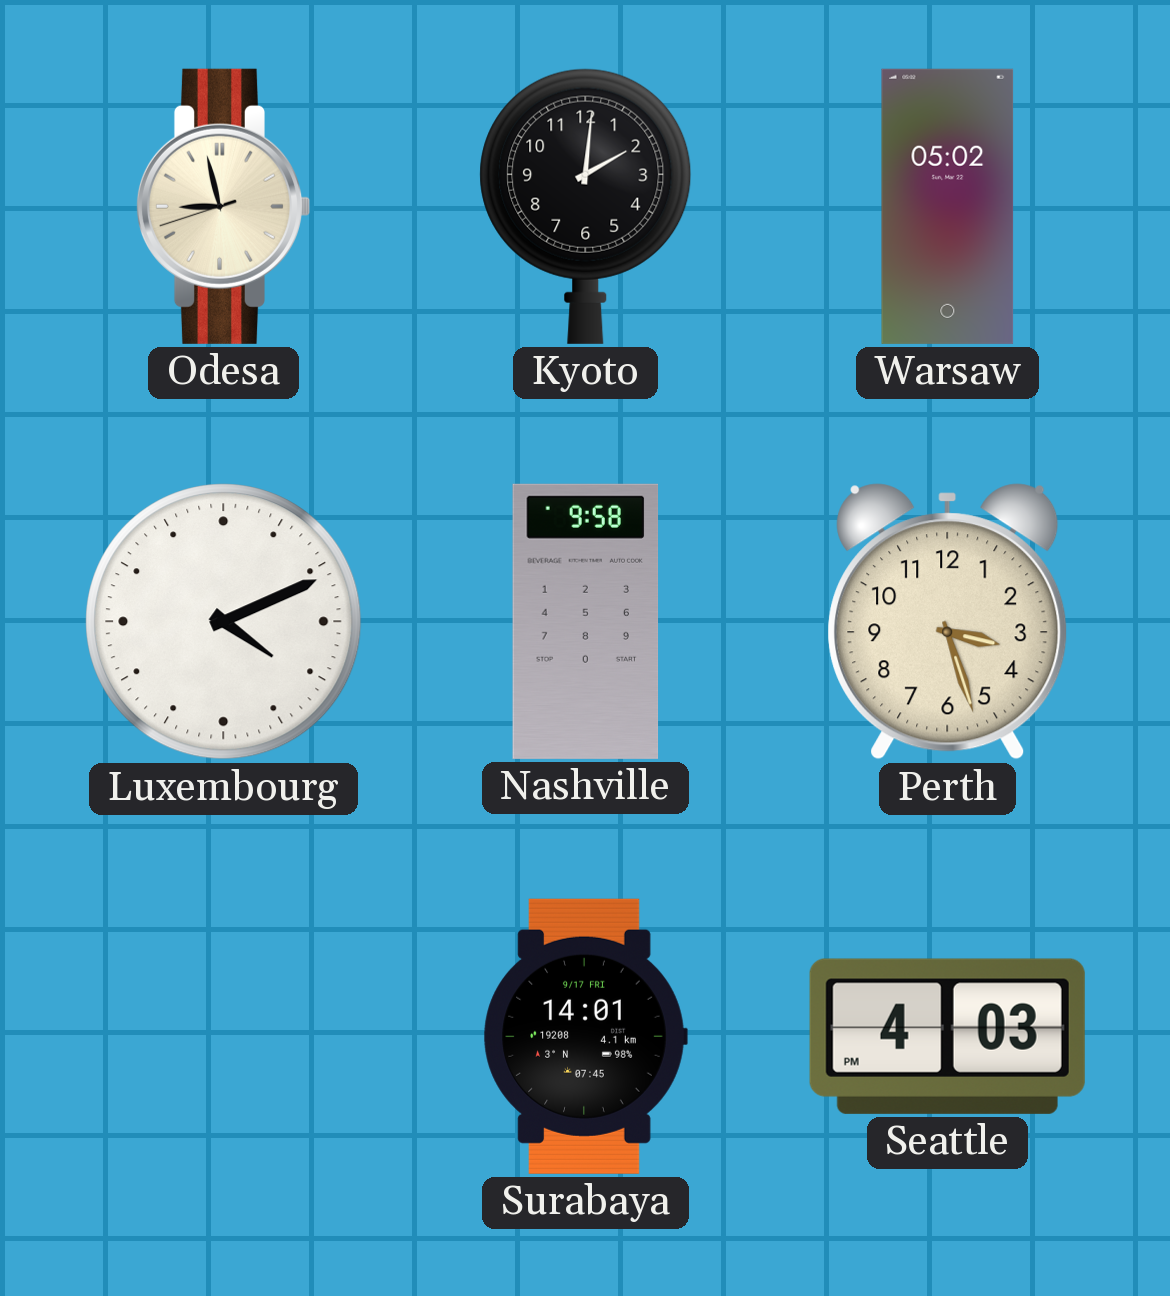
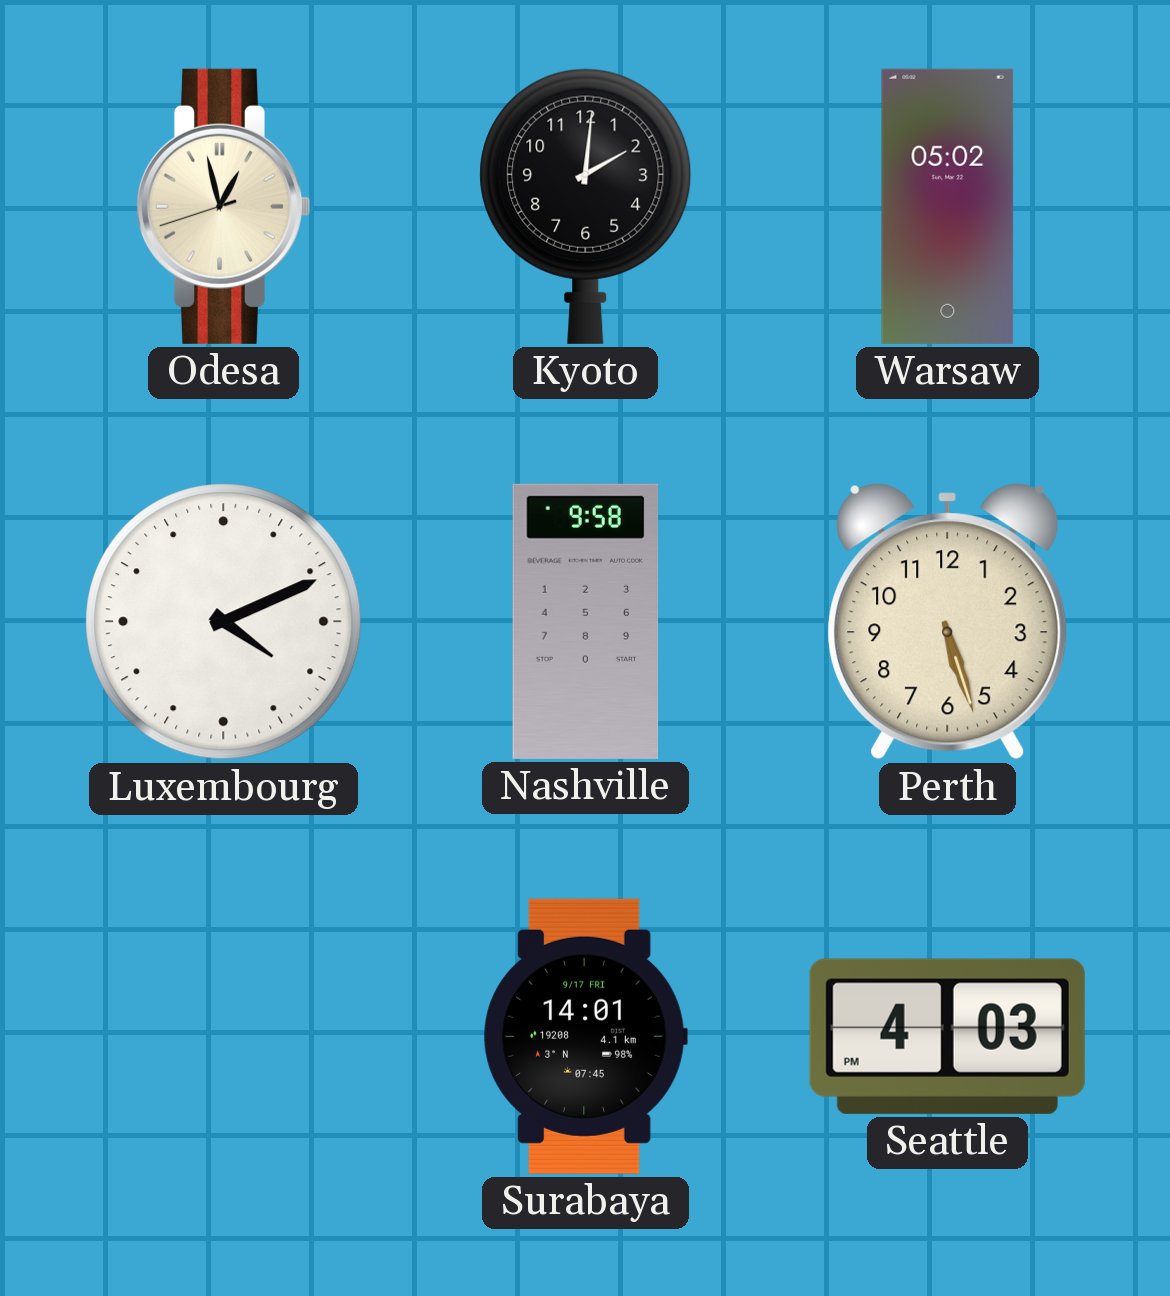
Odesa: 8:57 -> 12:57 (222, 206)
Perth: 3:27 -> 5:27 (948, 622)
